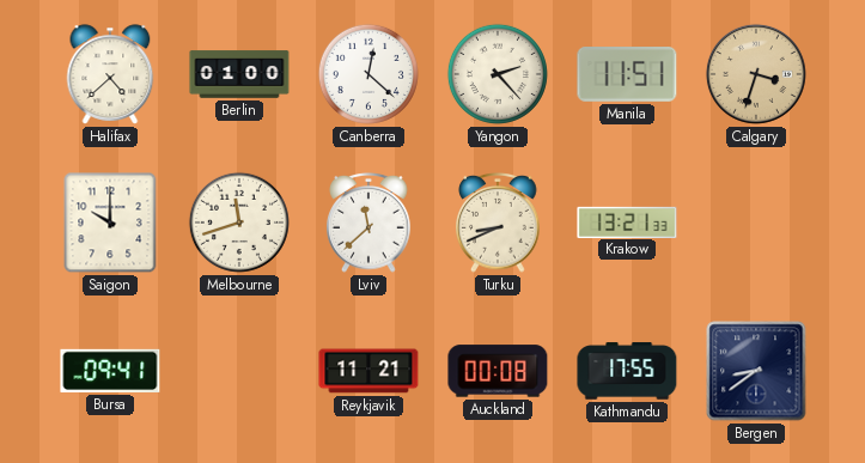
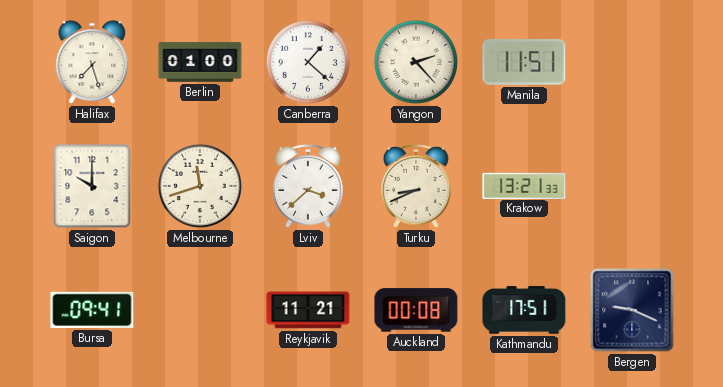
Halifax: 4:38 -> 7:27 (92, 62)
Canberra: 12:22 -> 1:22 (308, 62)
Calgary: 3:33 -> none (756, 74)
Lviv: 11:38 -> 3:38 (308, 187)
Kathmandu: 17:55 -> 17:51 (524, 310)
Bergen: 8:39 -> 9:19 (632, 310)
